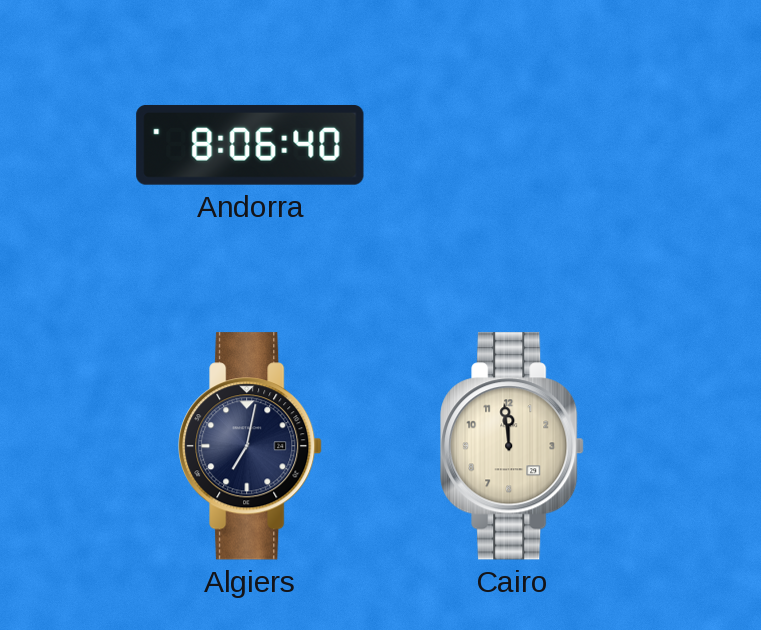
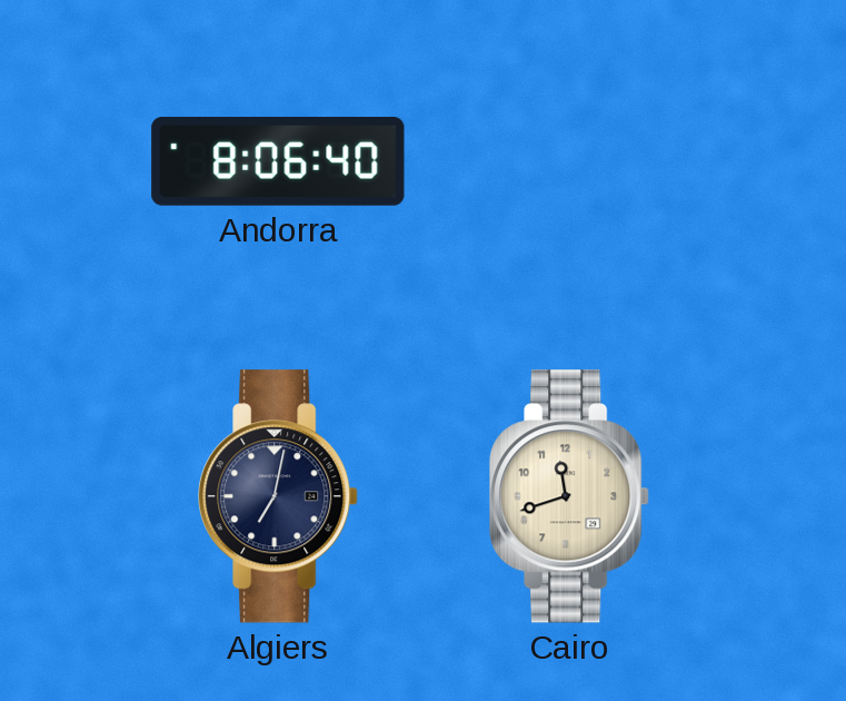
Cairo: 11:59 -> 11:42 (569, 496)
